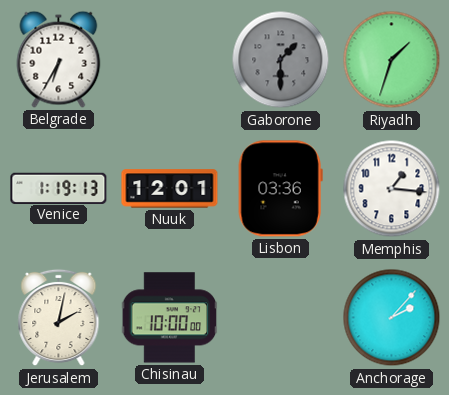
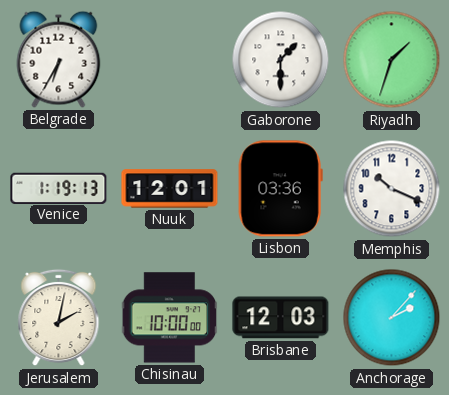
Gaborone dial: grey -> white (281, 60)
Memphis: 1:16 -> 10:19 (392, 189)
Brisbane: none -> 12:03 (281, 318)
